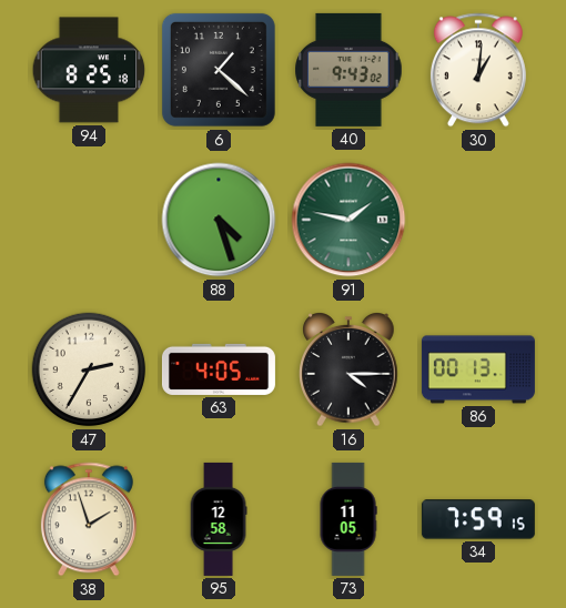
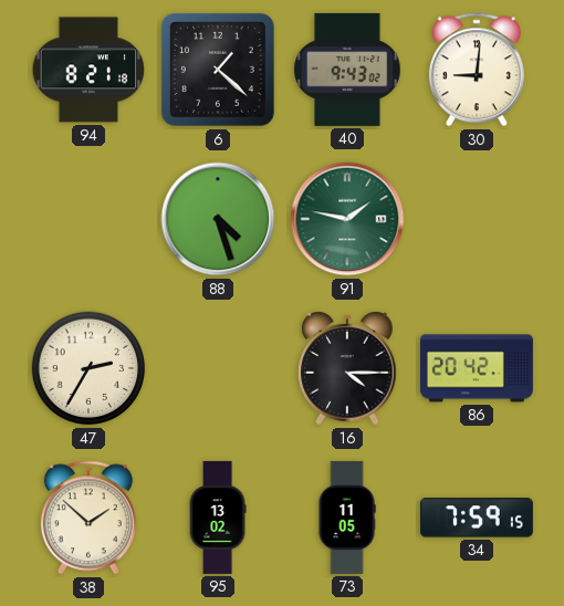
94: 8:25 -> 8:21 (88, 70)
30: 1:01 -> 9:01 (477, 70)
63: 4:05 -> none (219, 369)
86: 00:13 -> 20:42 (477, 368)
38: 1:57 -> 1:52 (88, 518)
95: 12:58 -> 13:02 (218, 518)
